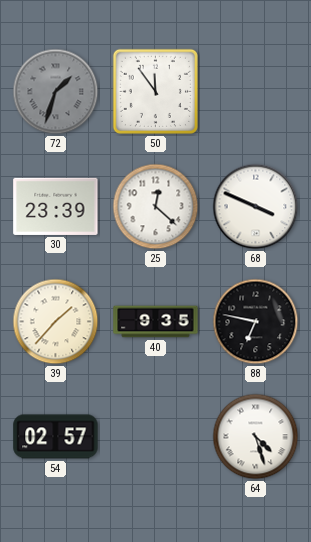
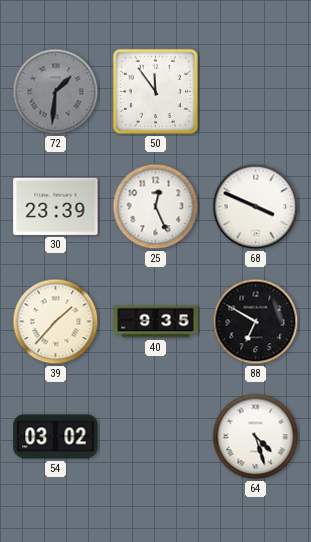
72: 1:33 -> 1:31 (56, 92)
25: 12:22 -> 12:26 (156, 207)
88: 6:47 -> 6:50 (256, 322)
54: 02:57 -> 03:02 (56, 437)
